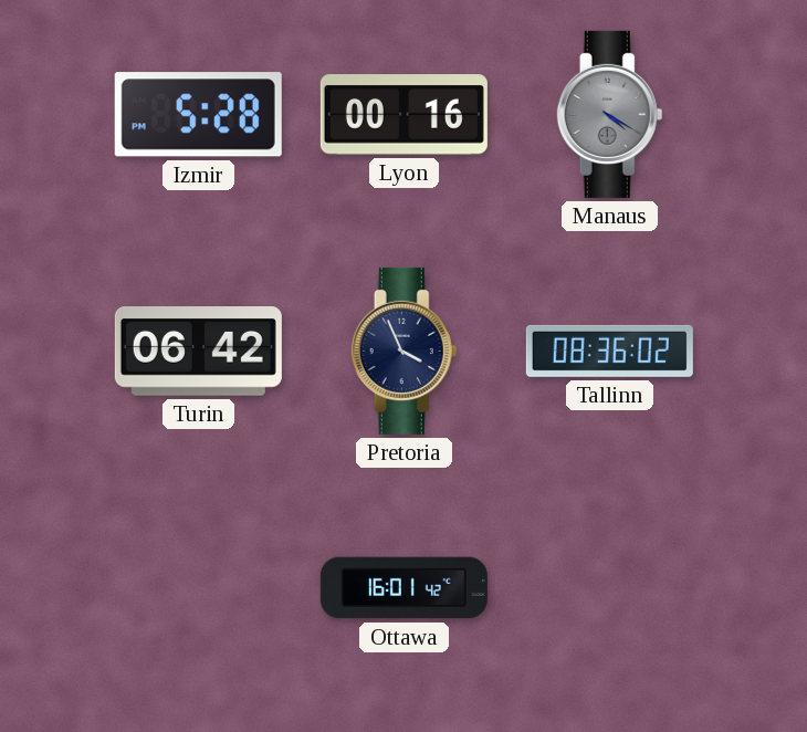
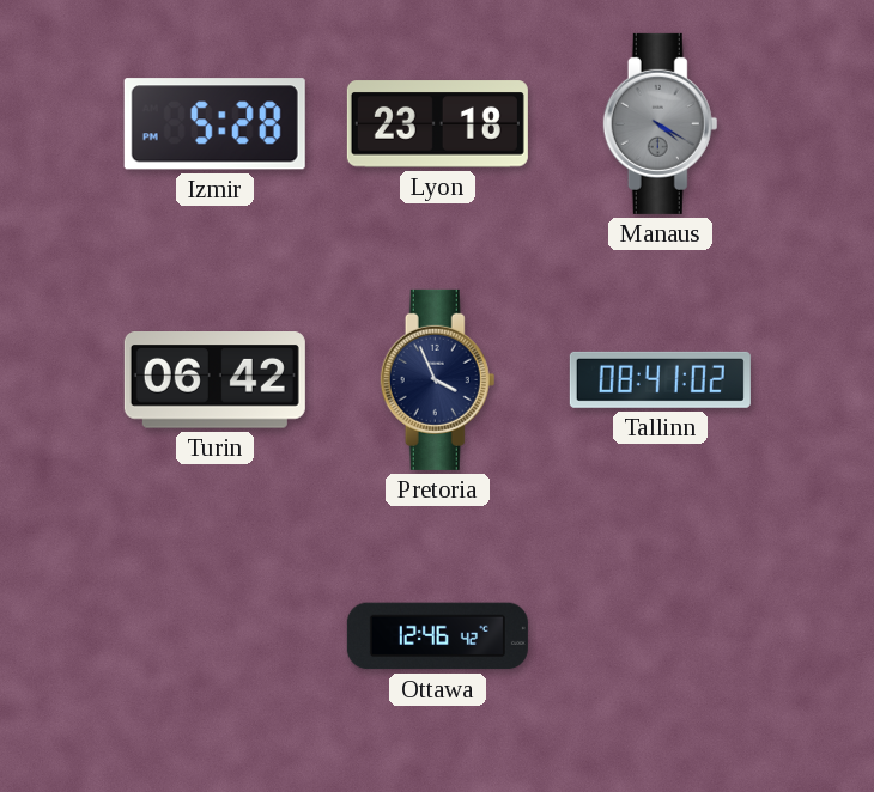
Lyon: 00:16 -> 23:18 (437, 124)
Tallinn: 08:36 -> 08:41 (660, 379)
Ottawa: 16:01 -> 12:46 (437, 636)
